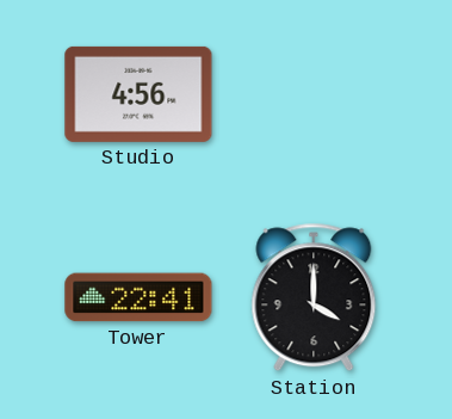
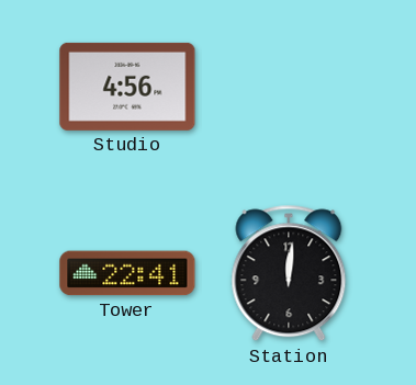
Station: 4:00 -> 12:01 (289, 273)
